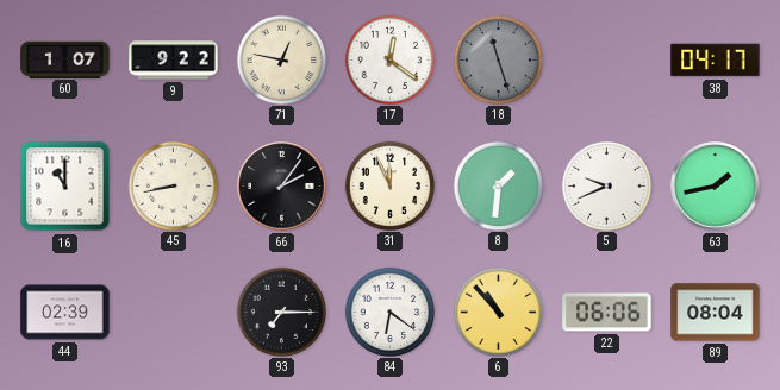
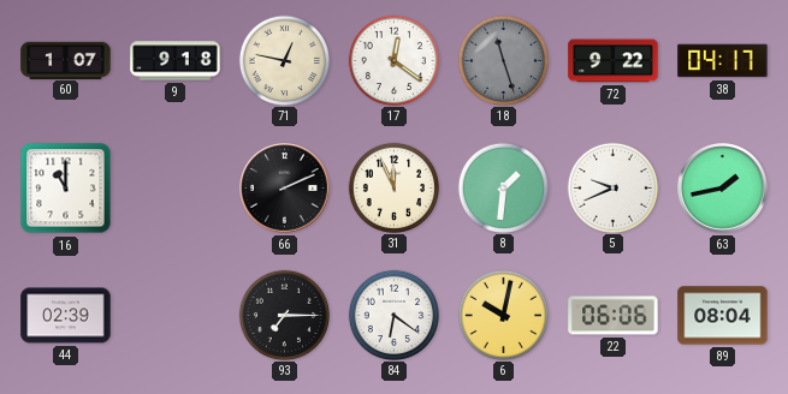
9: 9:22 -> 9:18 (176, 61)
72: none -> 9:22 (614, 61)
45: 8:43 -> none (173, 185)
66: 2:06 -> 2:11 (285, 189)
6: 10:53 -> 10:02 (503, 315)
